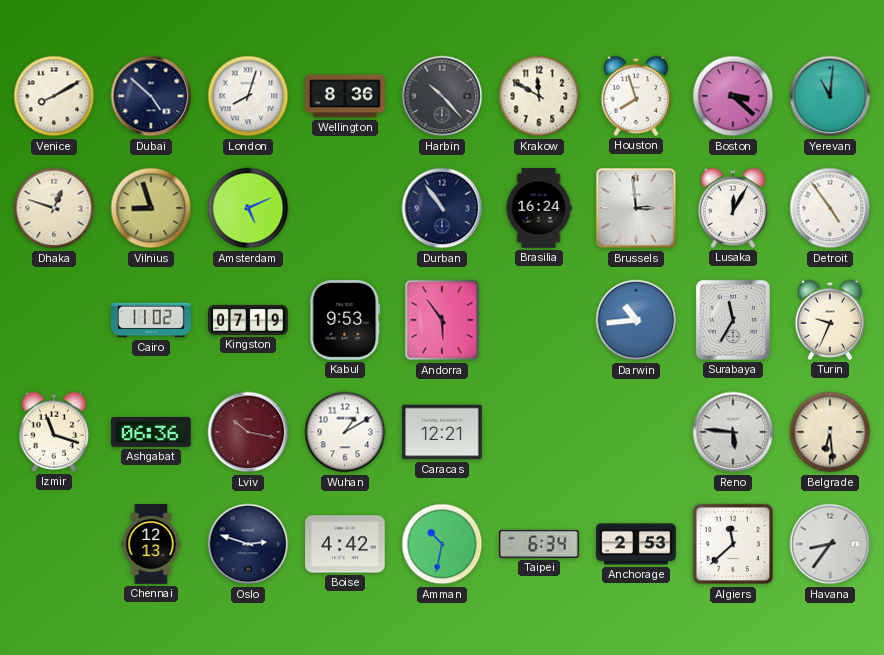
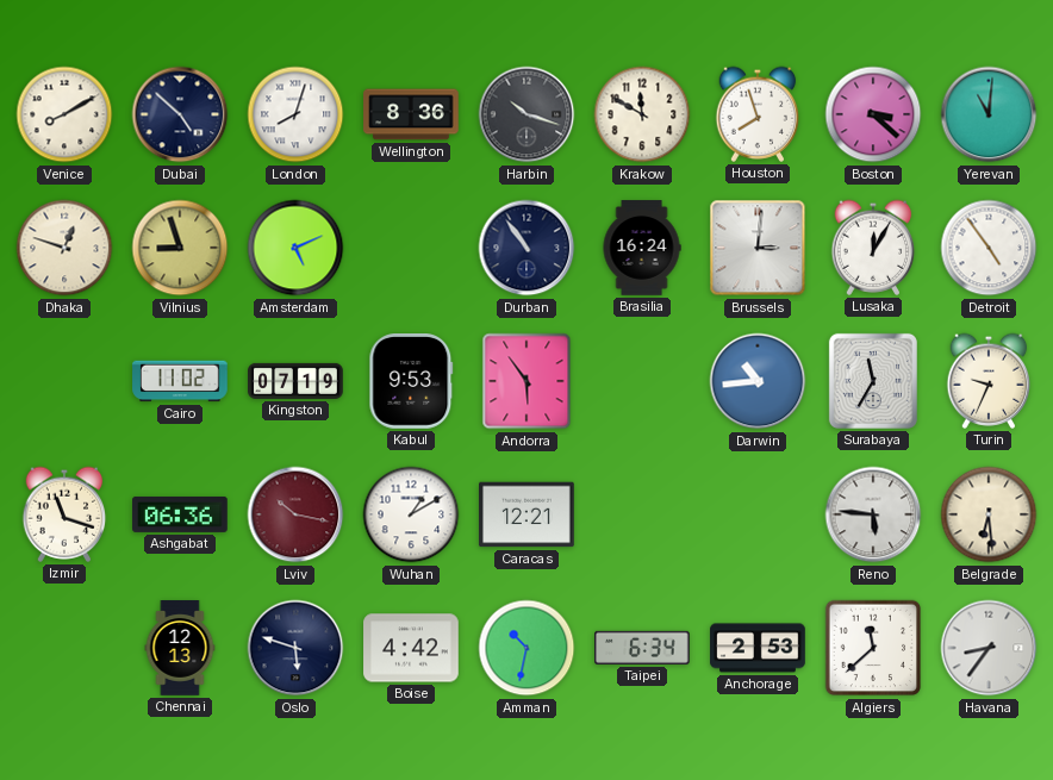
Harbin: 10:23 -> 10:18 (526, 114)
Brussels: 2:59 -> 3:01 (758, 248)
Oslo: 2:48 -> 5:48 (295, 648)
